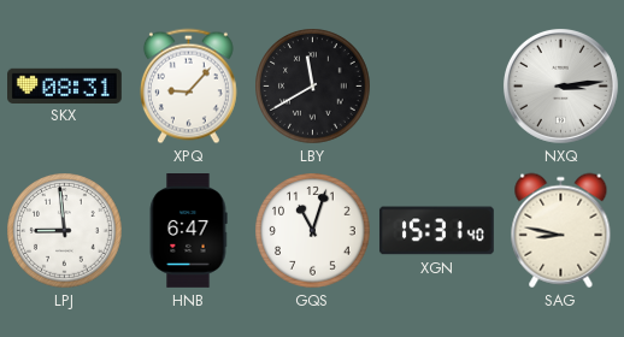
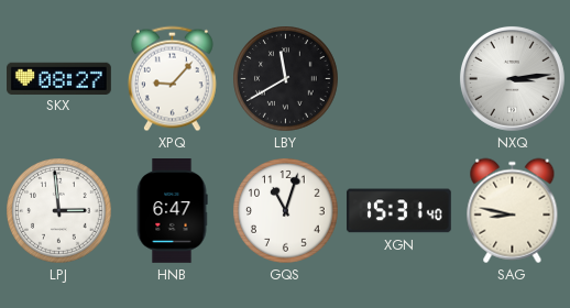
SKX: 08:31 -> 08:27 (59, 78)
LPJ: 8:59 -> 2:59 (59, 211)
